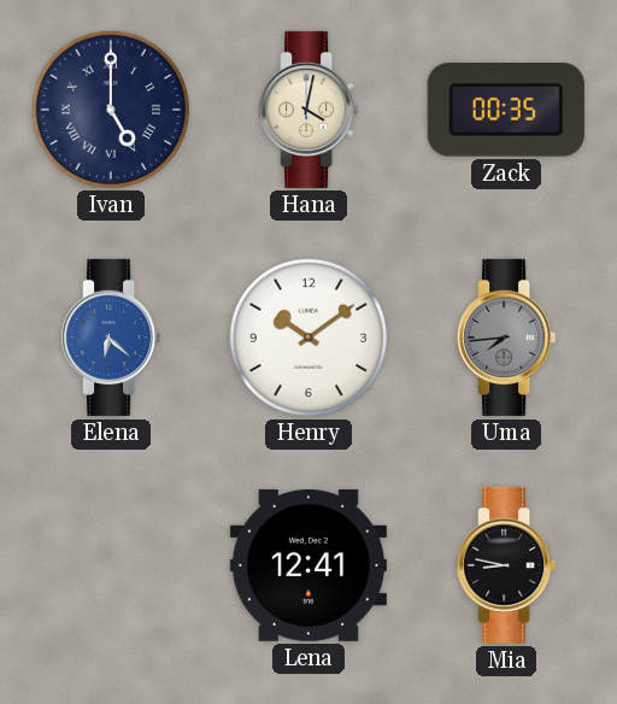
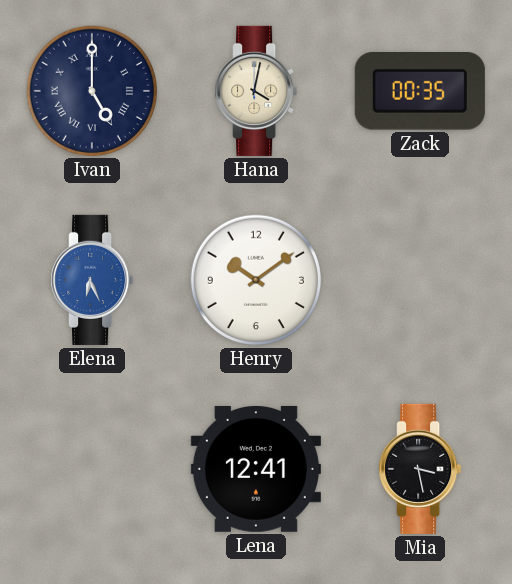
Elena: 6:22 -> 6:26 (92, 280)
Uma: 7:44 -> none (506, 338)
Mia: 8:47 -> 3:28 (420, 469)
